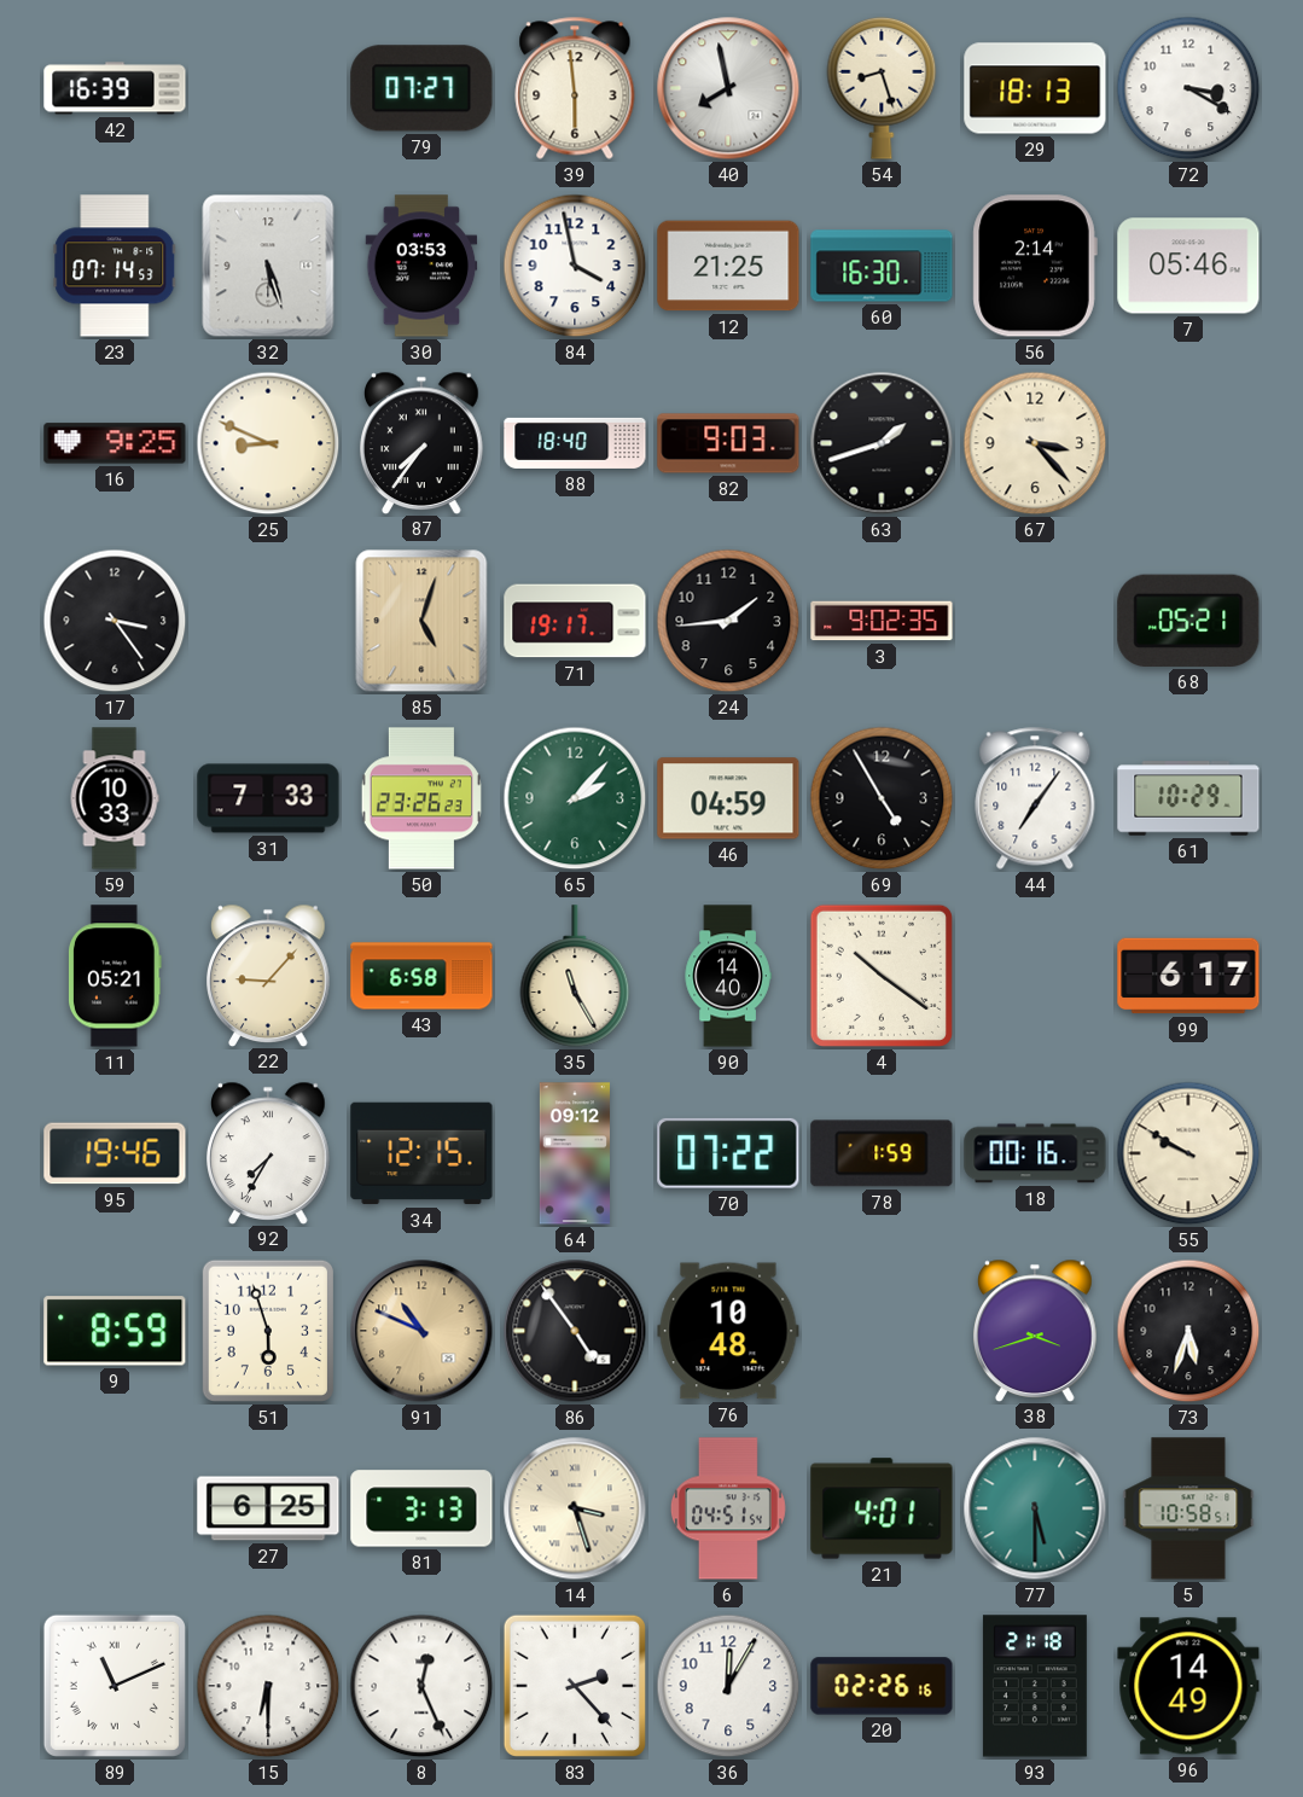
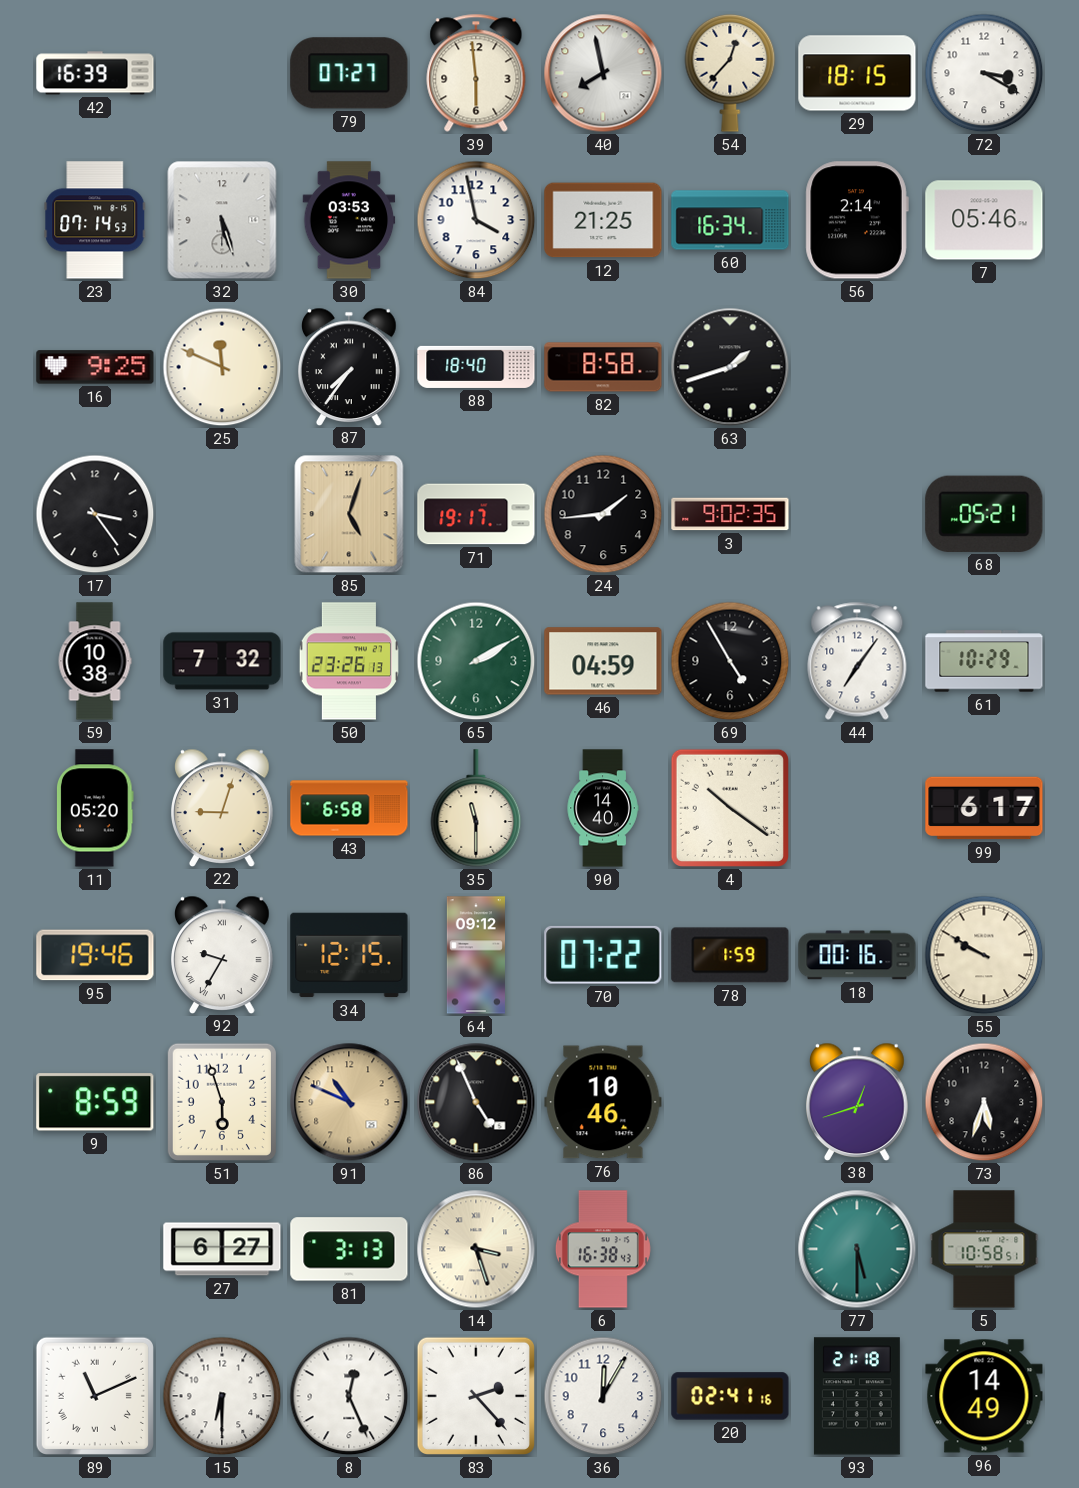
54: 8:27 -> 12:37 (730, 73)
29: 18:13 -> 18:15 (857, 73)
60: 16:30 -> 16:34 (730, 220)
25: 8:49 -> 11:49 (222, 367)
82: 9:03 -> 8:58 (603, 367)
67: 3:23 -> none (1035, 443)
59: 10:33 -> 10:38 (95, 661)
31: 7:33 -> 7:32 (222, 661)
50: 23:26:23 -> 23:26:13 (349, 661)
65: 2:07 -> 2:10 (476, 661)
11: 05:21 -> 05:20 (96, 808)
22: 9:07 -> 9:03 (223, 807)
35: 11:25 -> 11:30 (476, 808)
92: 7:35 -> 9:35 (223, 954)
86: 4:54 -> 4:56 (476, 1102)
76: 10:48 -> 10:46 (603, 1102)
38: 3:42 -> 12:42 (858, 1101)
27: 6:25 -> 6:27 (222, 1249)
6: 04:51 -> 16:38 (603, 1249)
21: 4:01 -> none (882, 1508)
20: 02:26 -> 02:41 (730, 1396)
